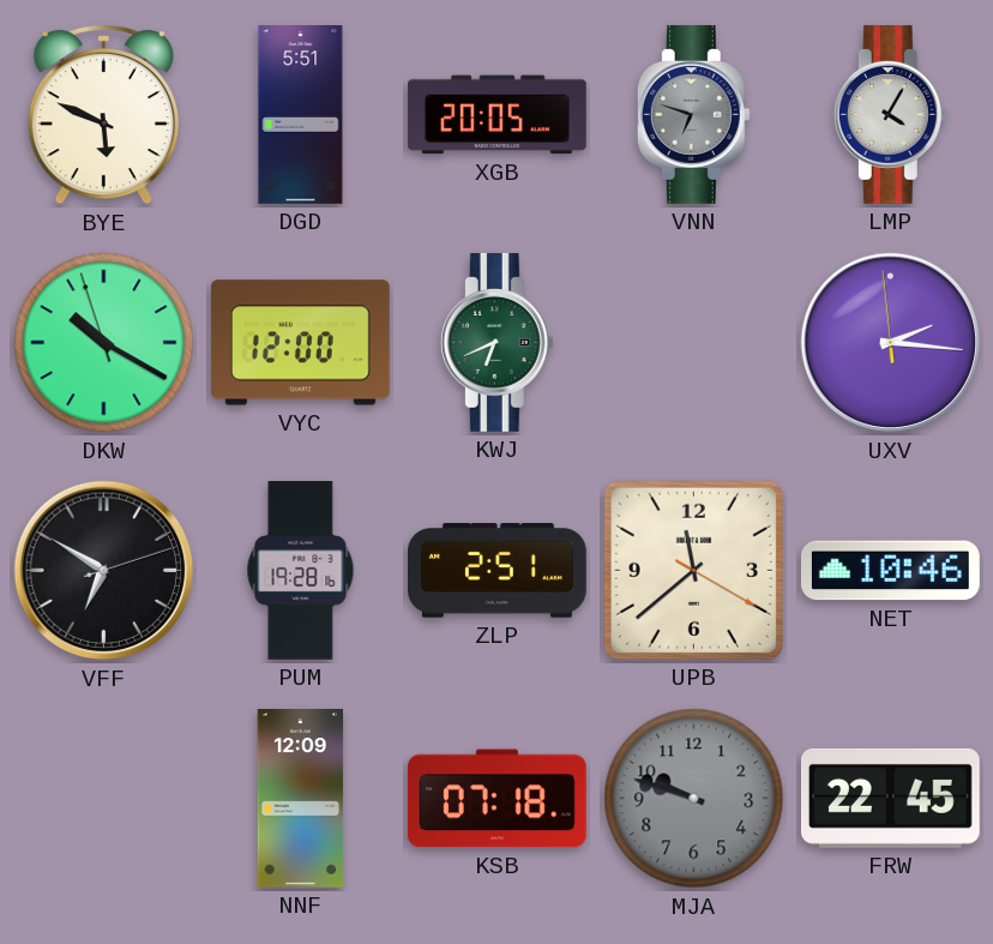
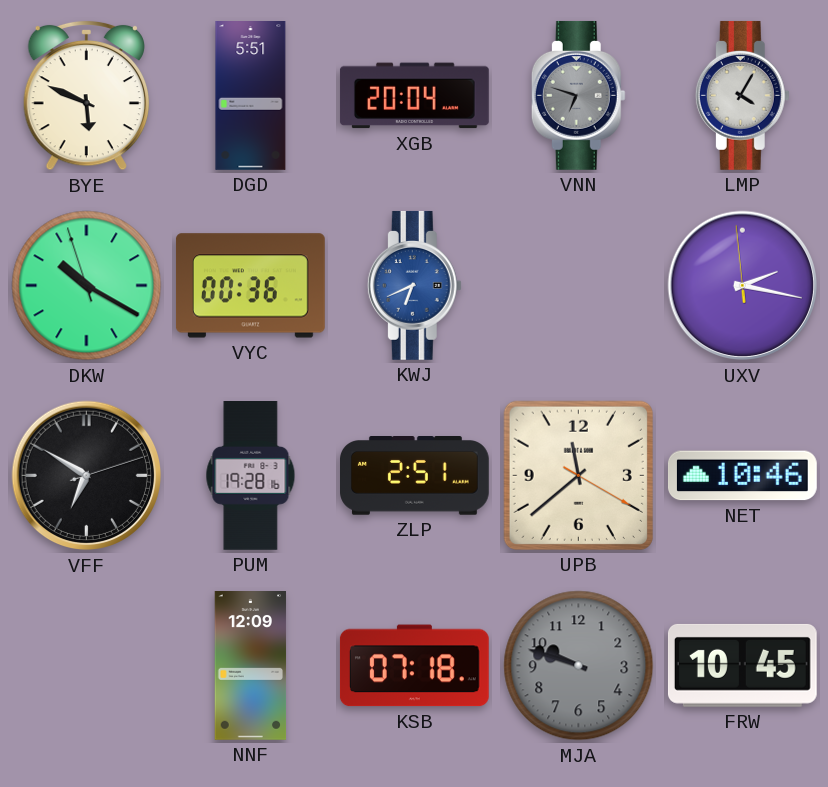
XGB: 20:05 -> 20:04 (414, 96)
VYC: 12:00 -> 00:36 (250, 286)
KWJ dial: green -> blue (414, 285)
UXV: 2:15 -> 2:16 (743, 286)
FRW: 22:45 -> 10:45 (742, 665)
